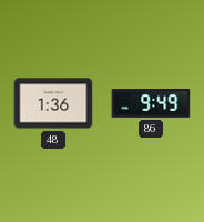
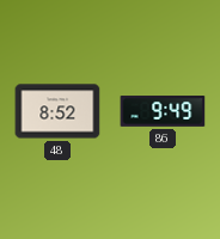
48: 1:36 -> 8:52 (57, 111)
